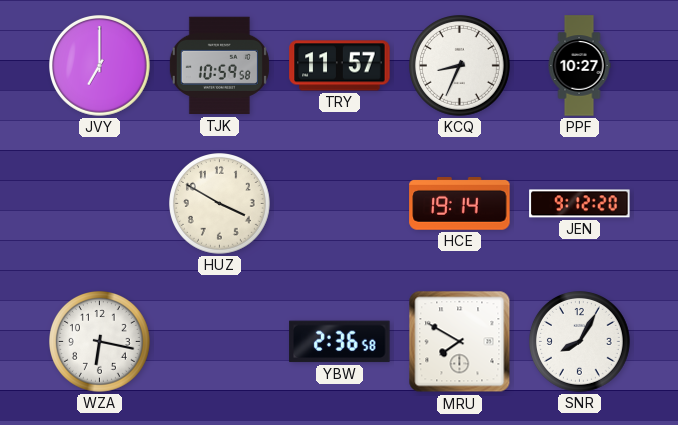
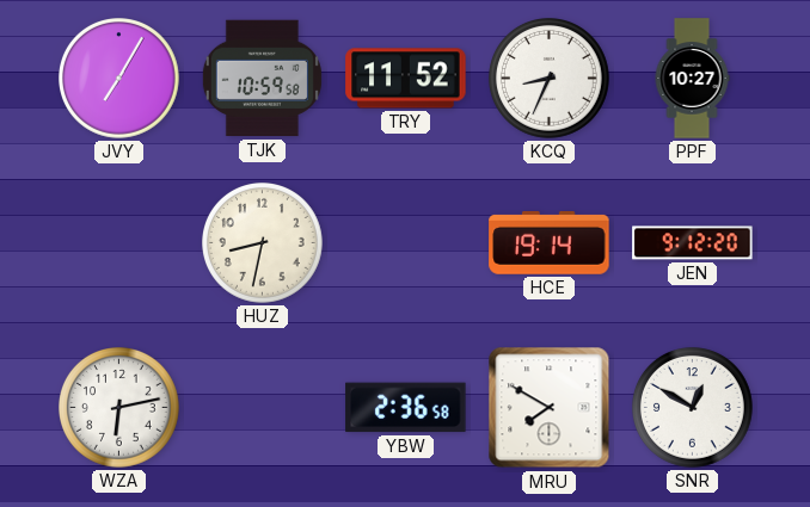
JVY: 7:00 -> 7:05 (119, 79)
TRY: 11:57 -> 11:52 (406, 79)
HUZ: 3:50 -> 8:32 (263, 243)
WZA: 6:17 -> 6:13 (119, 408)
SNR: 8:05 -> 12:50 (693, 408)
